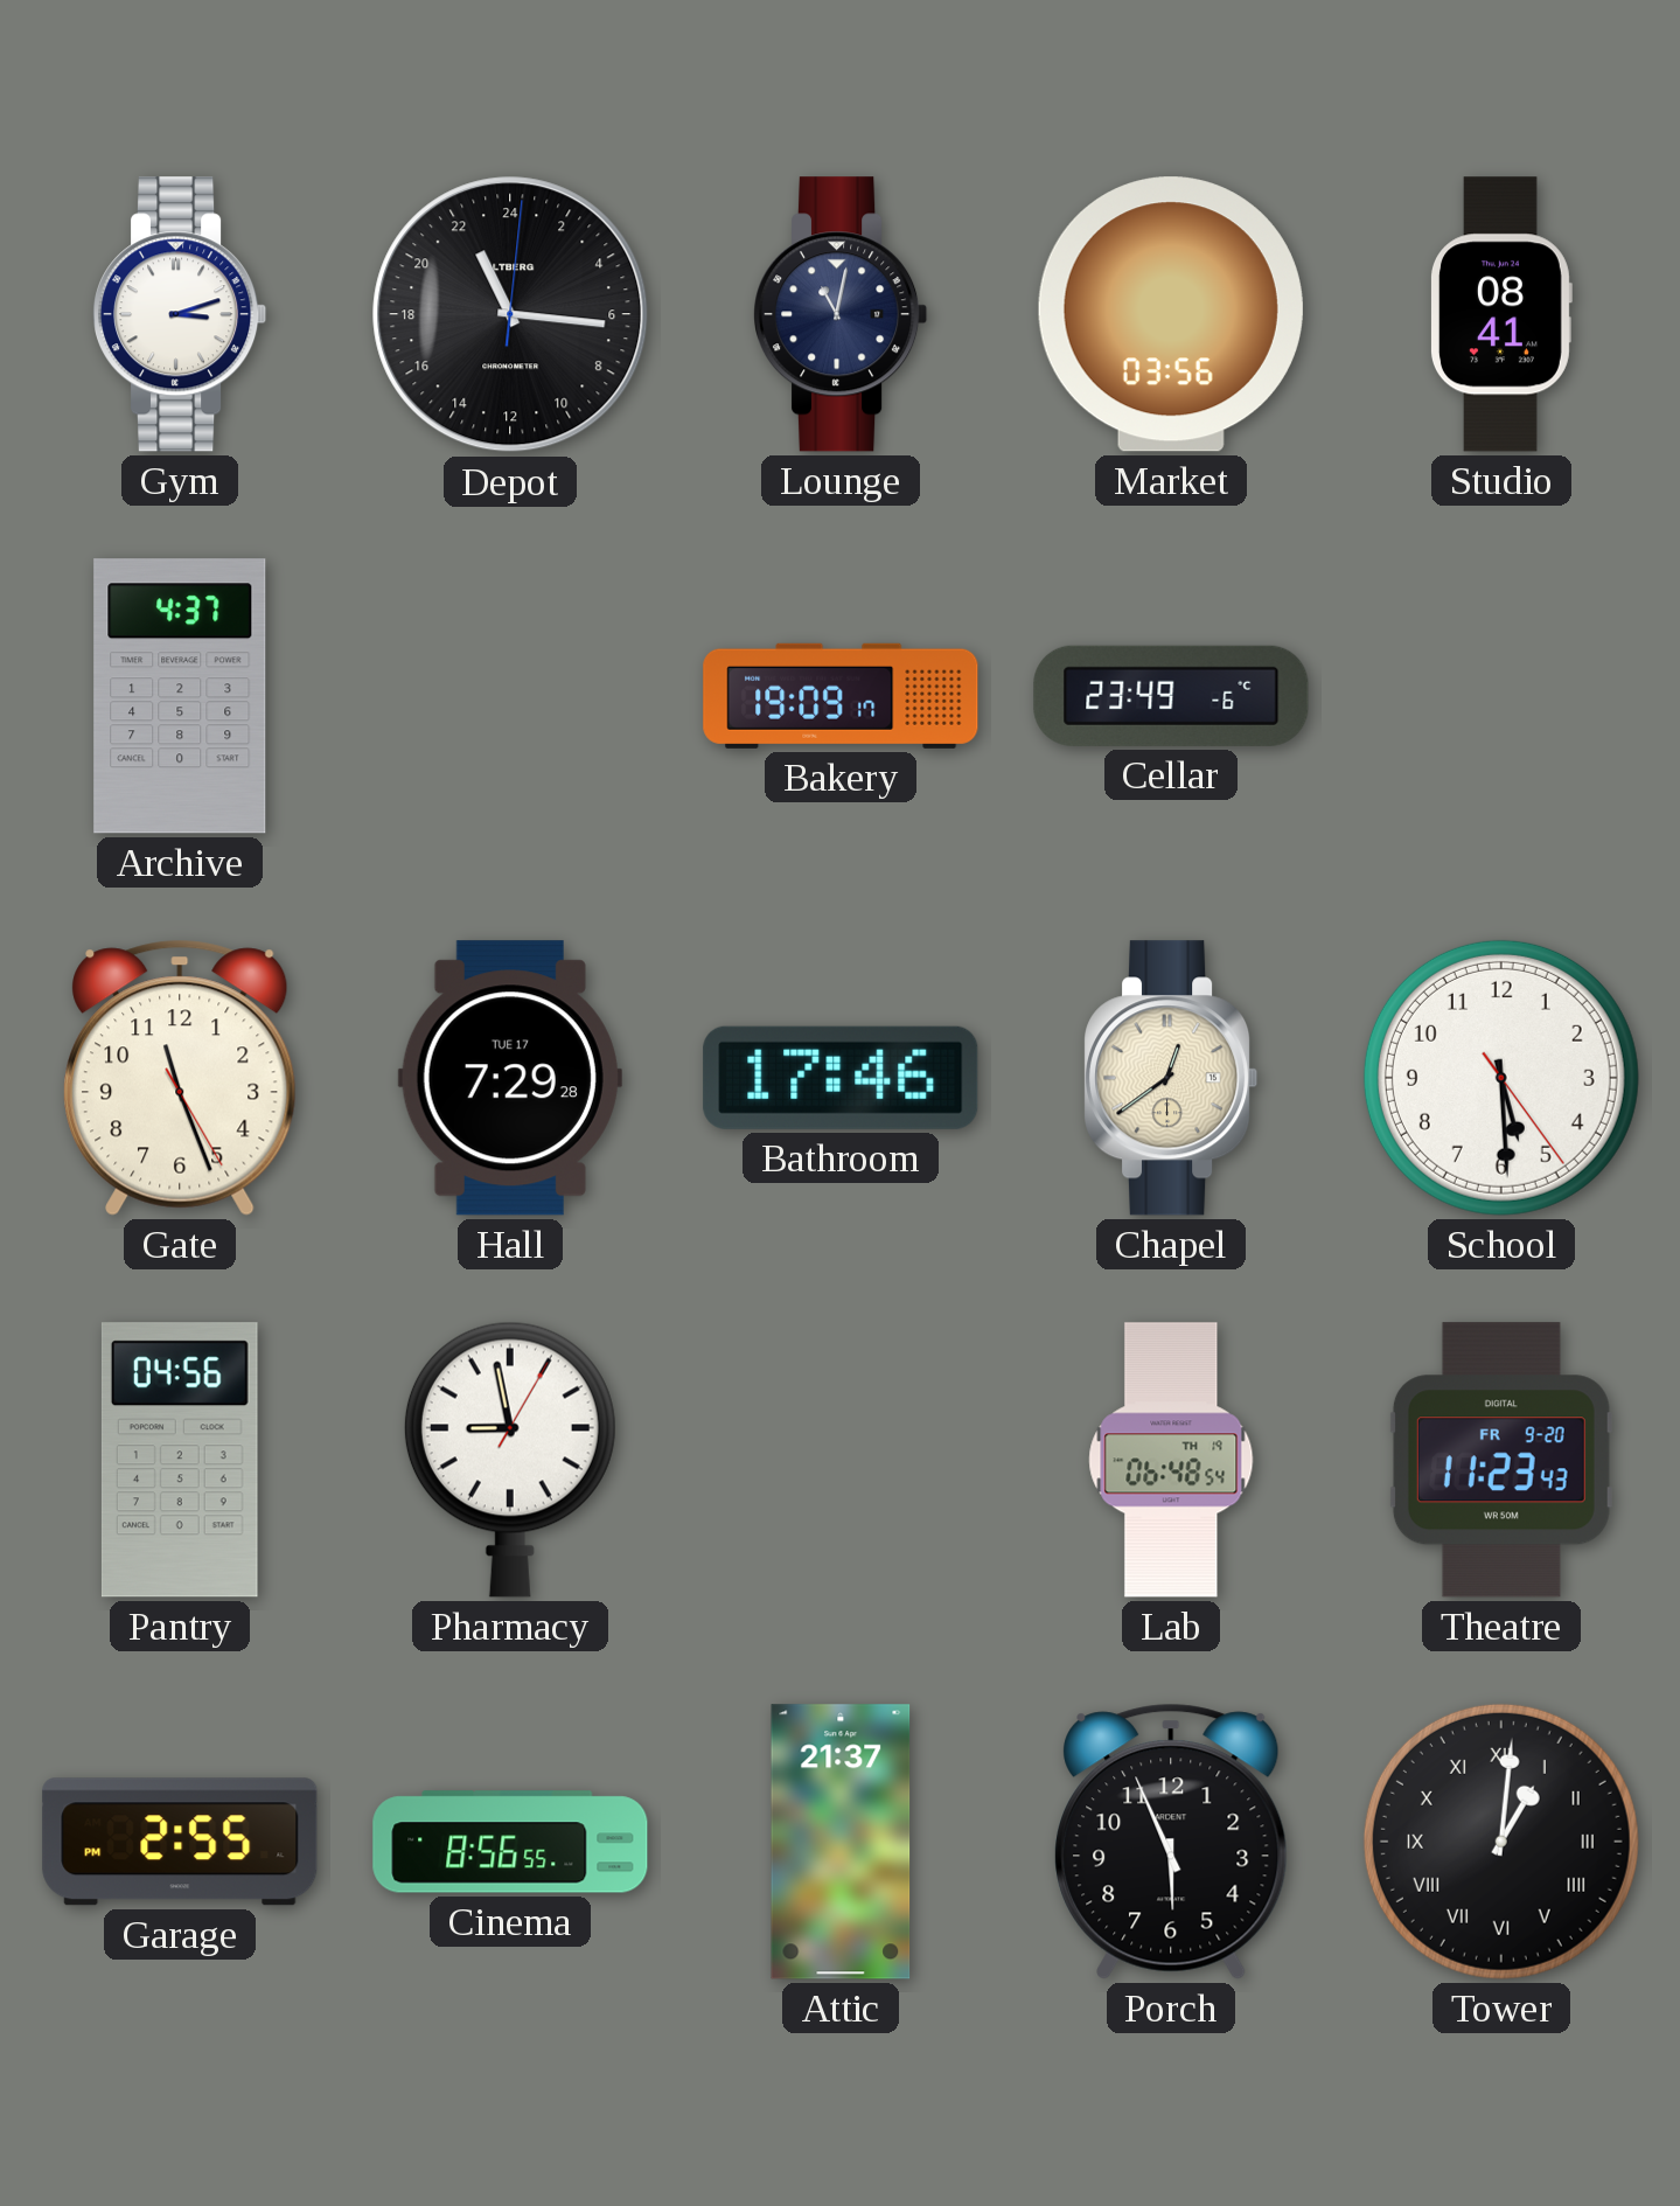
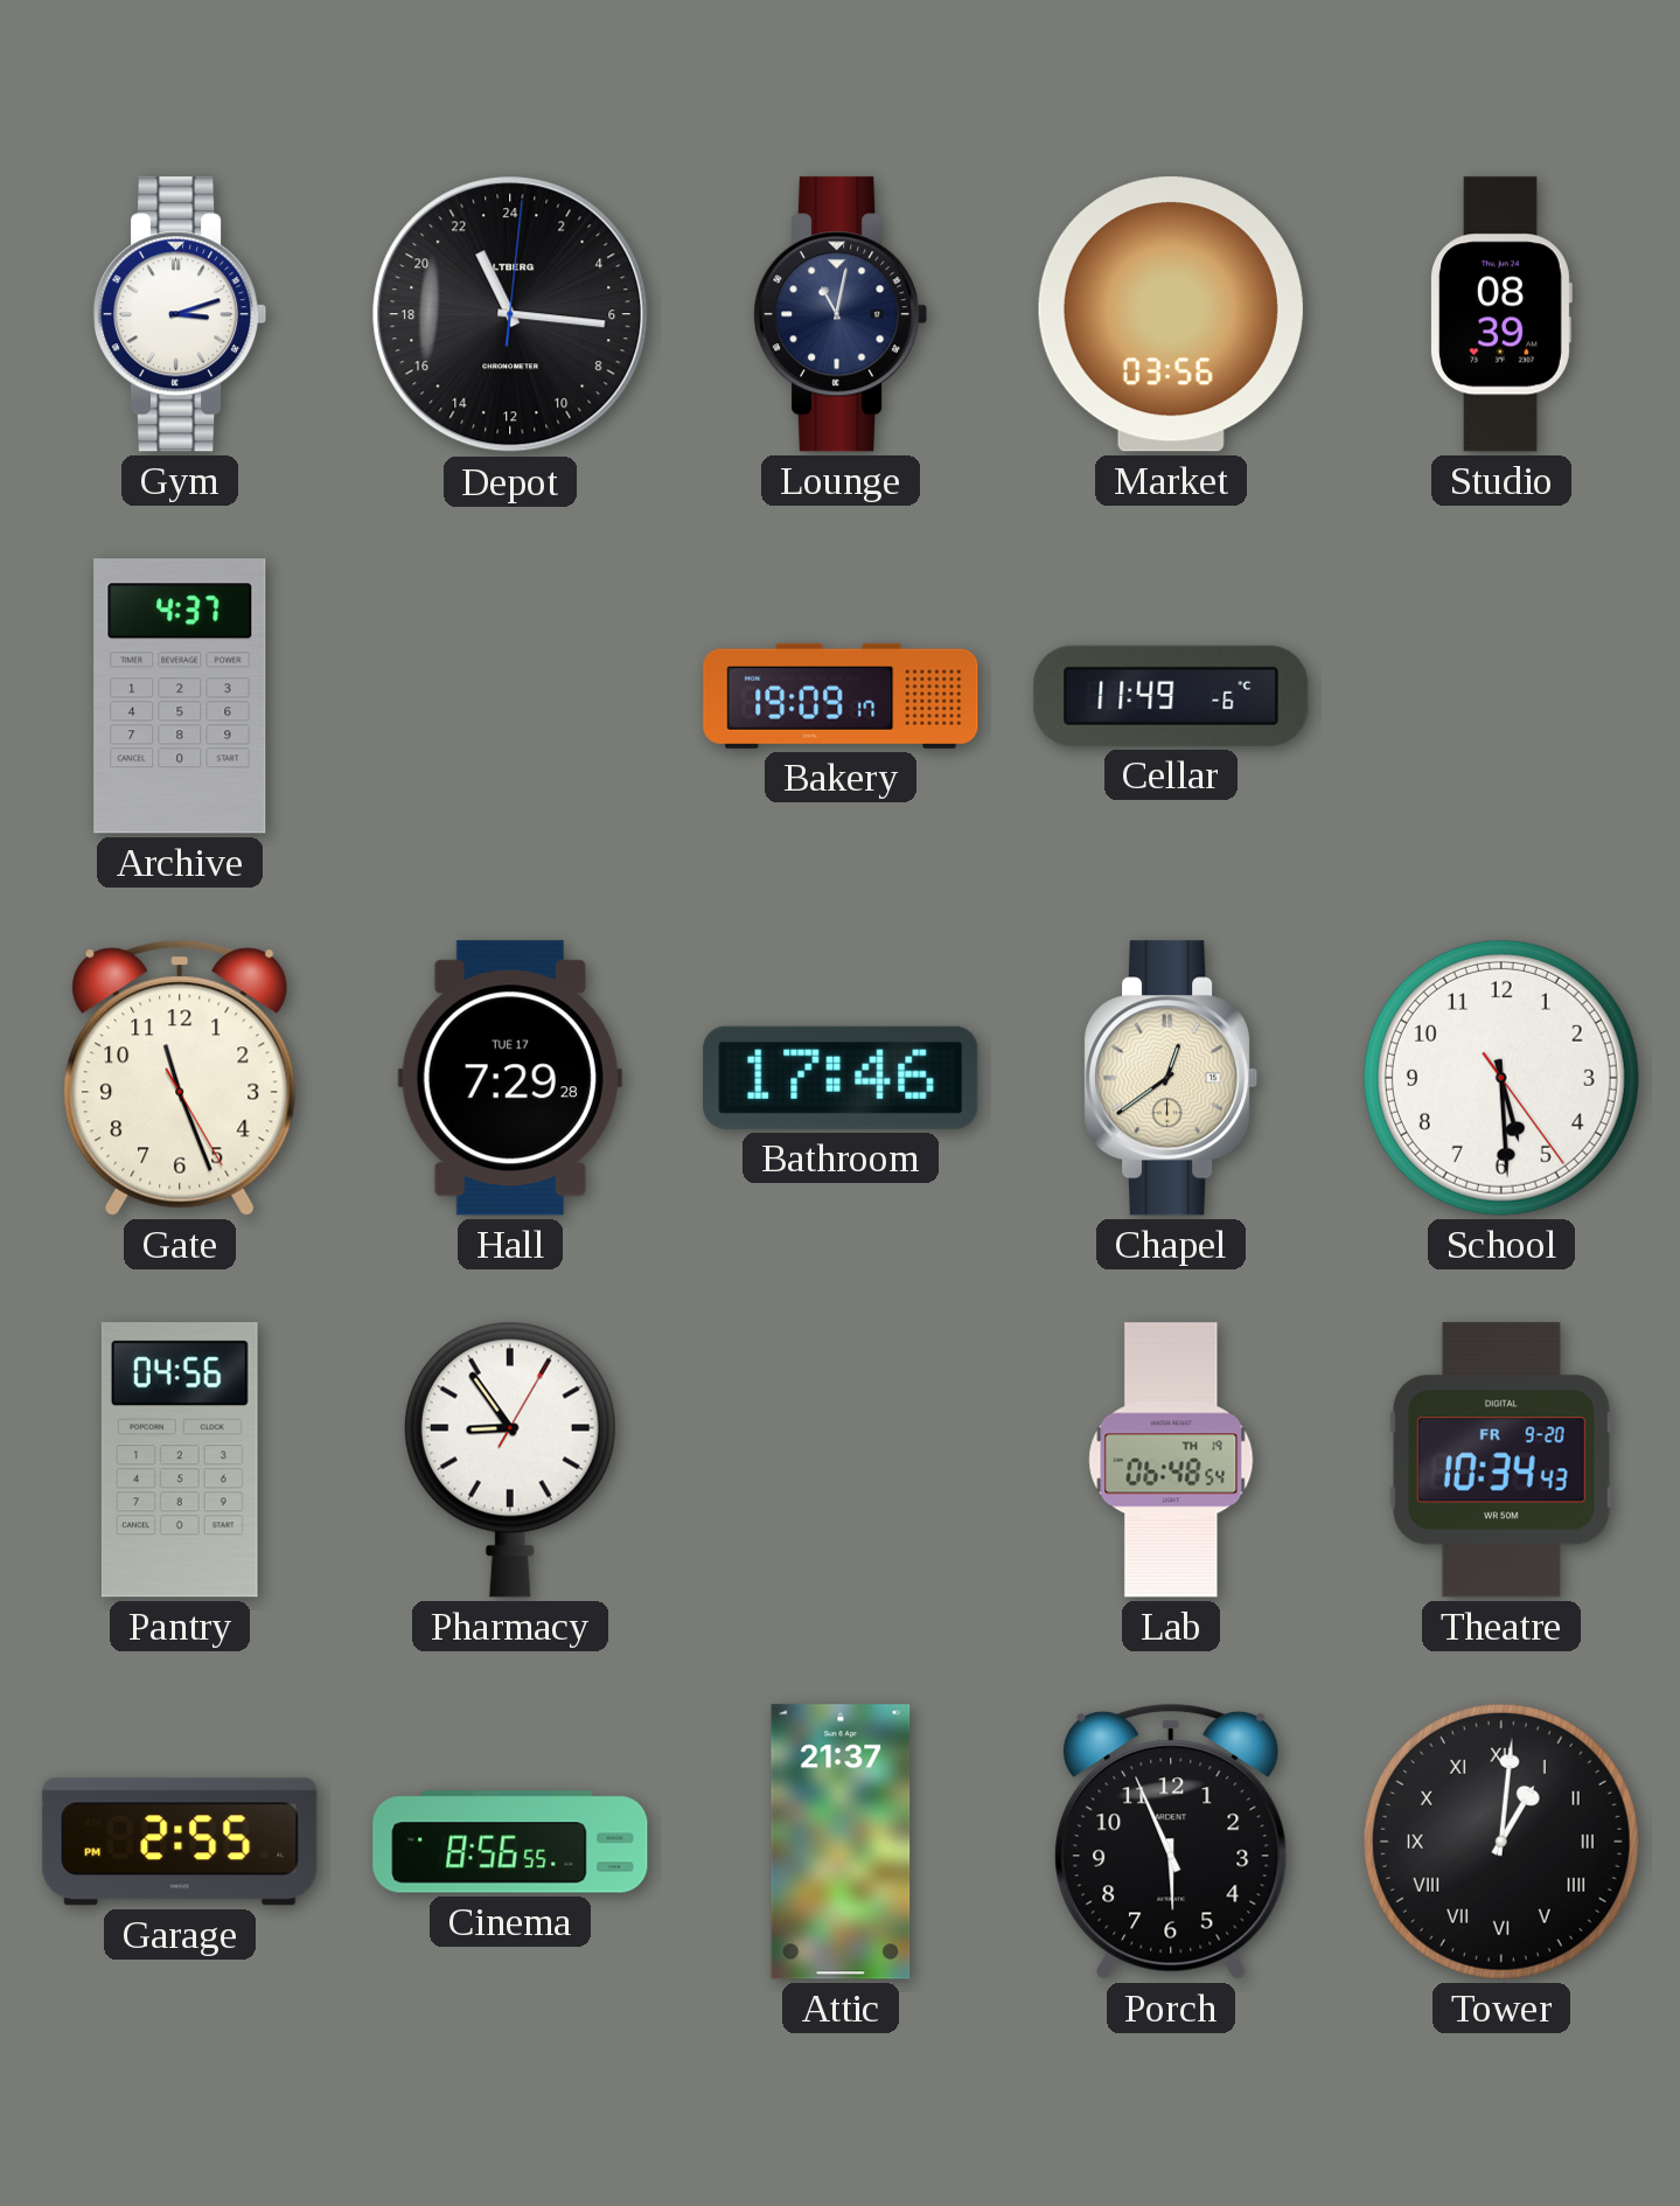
Studio: 08:41 -> 08:39 (1501, 314)
Cellar: 23:49 -> 11:49 (1171, 696)
Pharmacy: 8:58 -> 8:54 (510, 1460)
Theatre: 11:23 -> 10:34 (1501, 1460)
